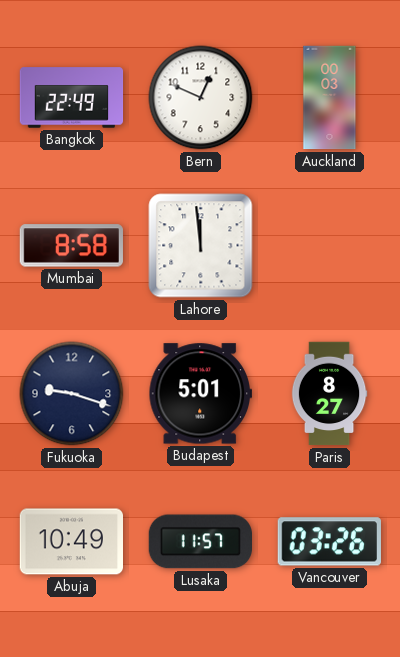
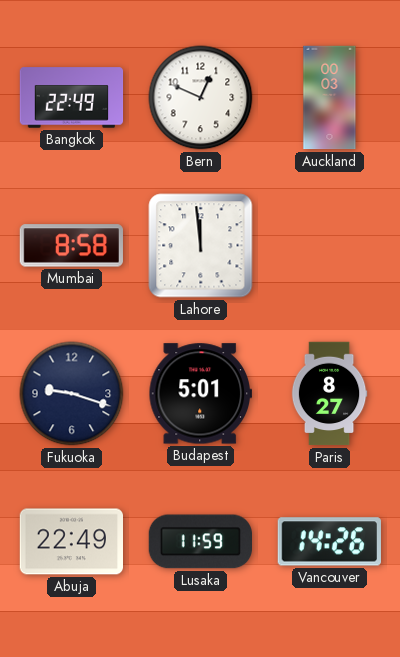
Abuja: 10:49 -> 22:49 (71, 542)
Lusaka: 11:57 -> 11:59 (200, 542)
Vancouver: 03:26 -> 14:26 (329, 542)
